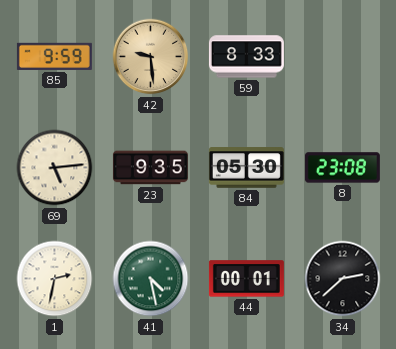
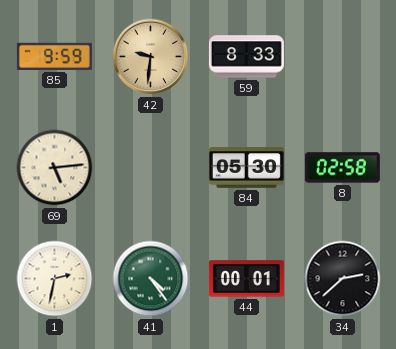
42: 9:29 -> 9:31 (151, 57)
23: 9:35 -> none (150, 168)
8: 23:08 -> 02:58 (342, 168)
41: 4:28 -> 4:24 (151, 279)
